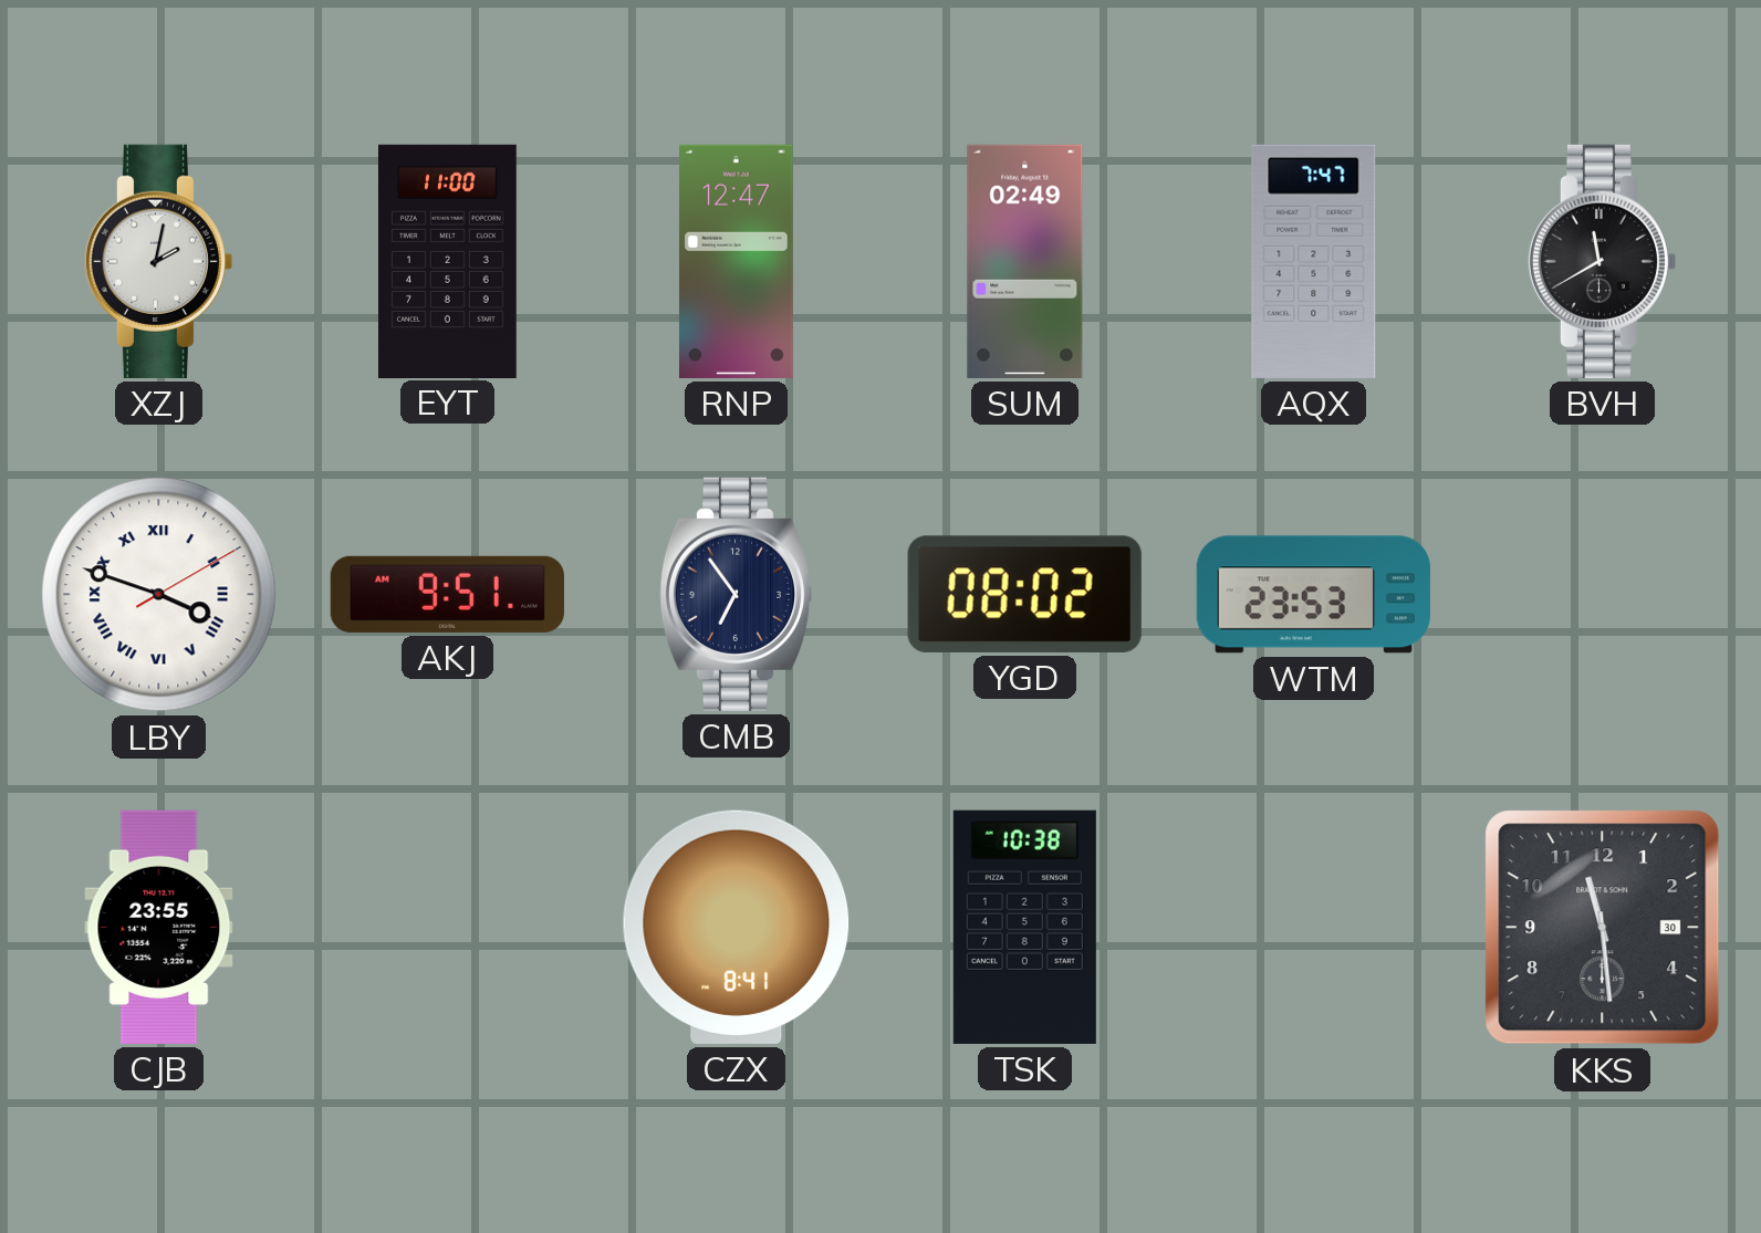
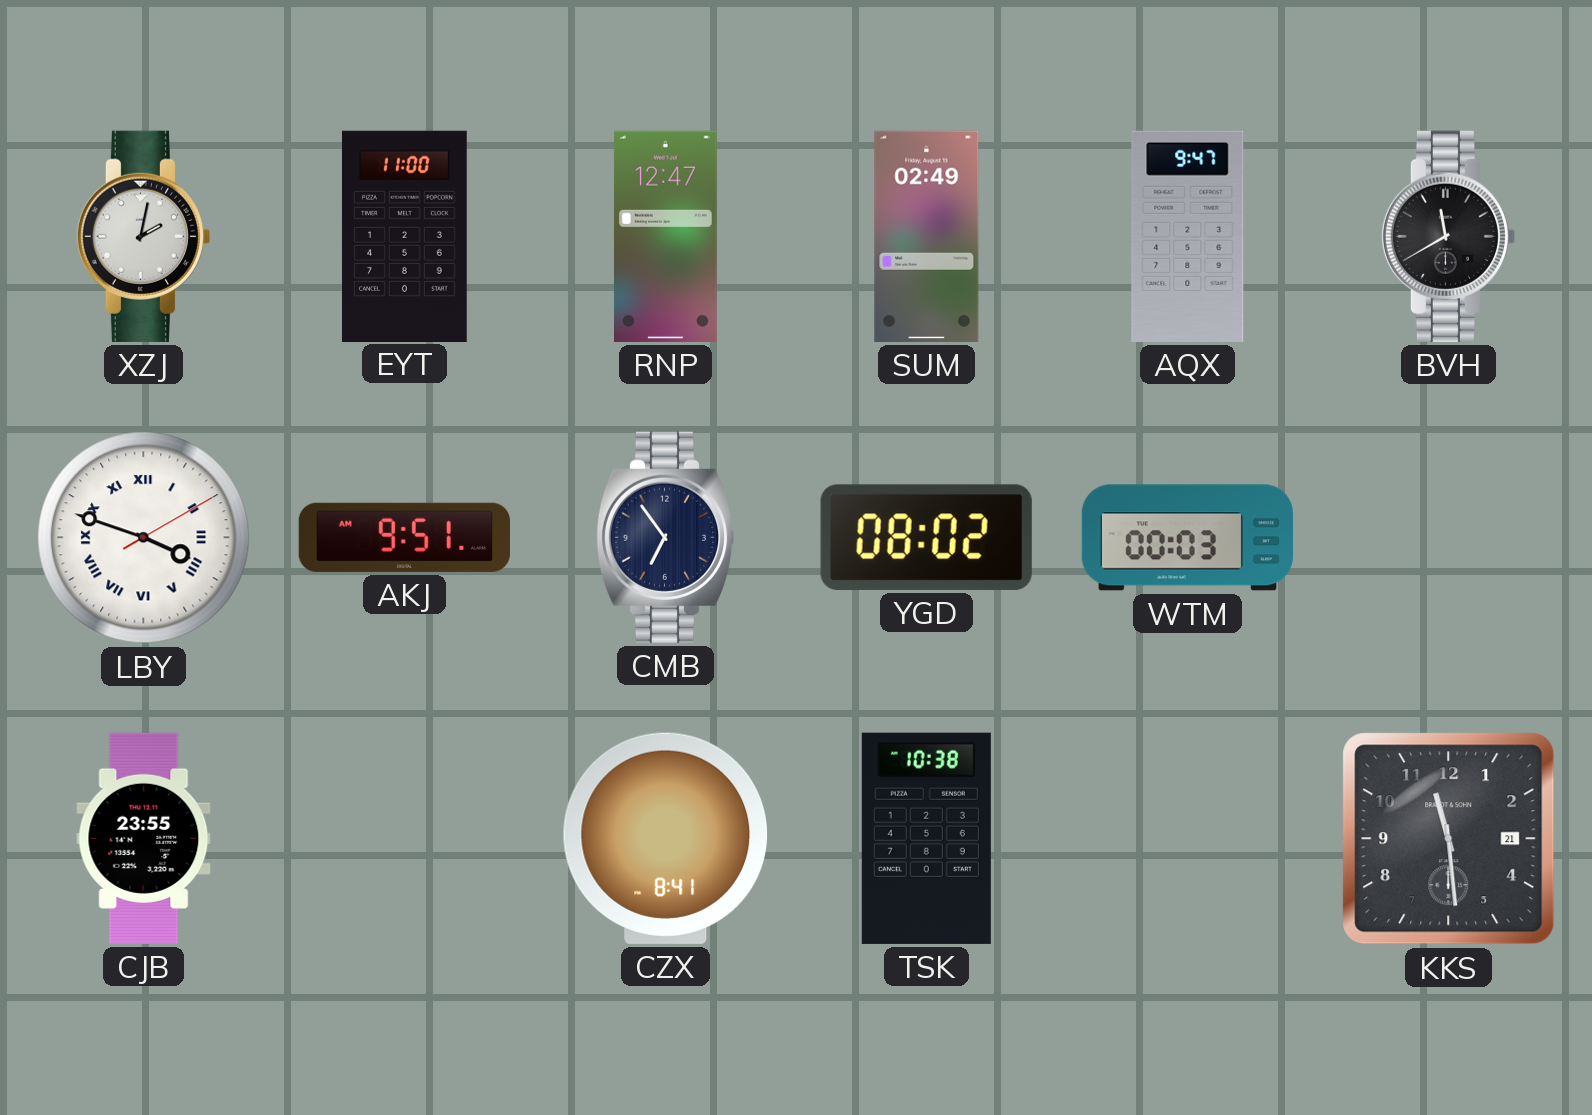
AQX: 7:47 -> 9:47 (1188, 236)
WTM: 23:53 -> 00:03 (1187, 538)
KKS date: 30 -> 21 (1449, 839)
